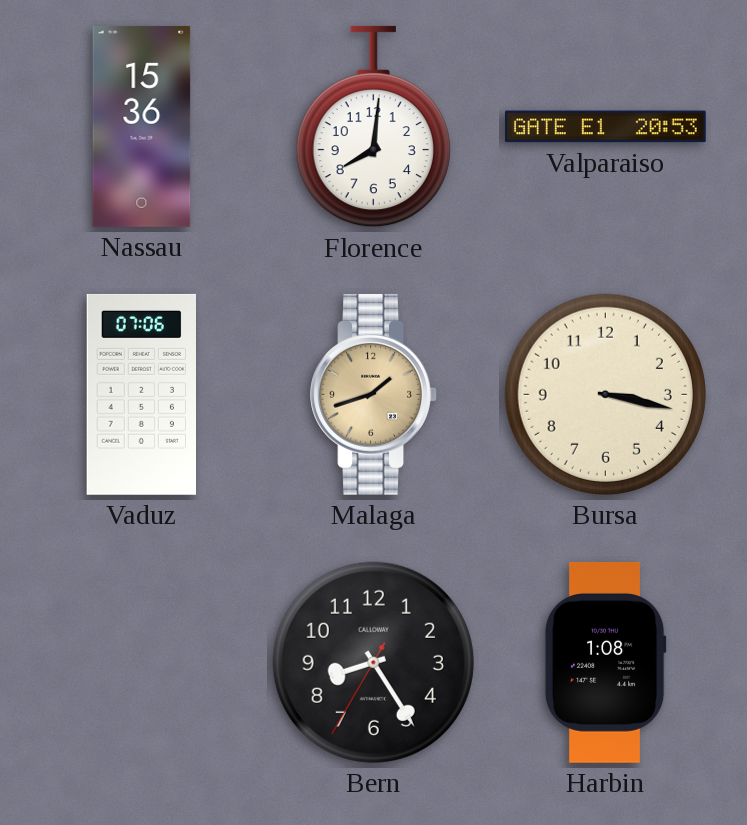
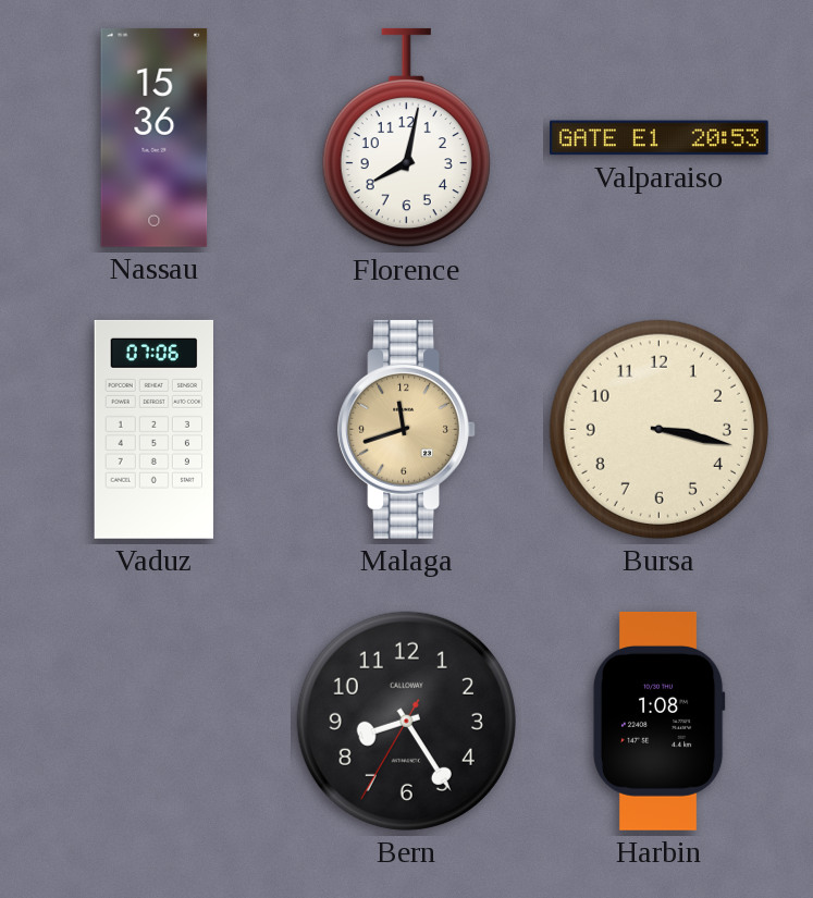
Florence: 8:01 -> 8:02 (406, 138)
Malaga: 1:42 -> 11:42 (407, 429)
